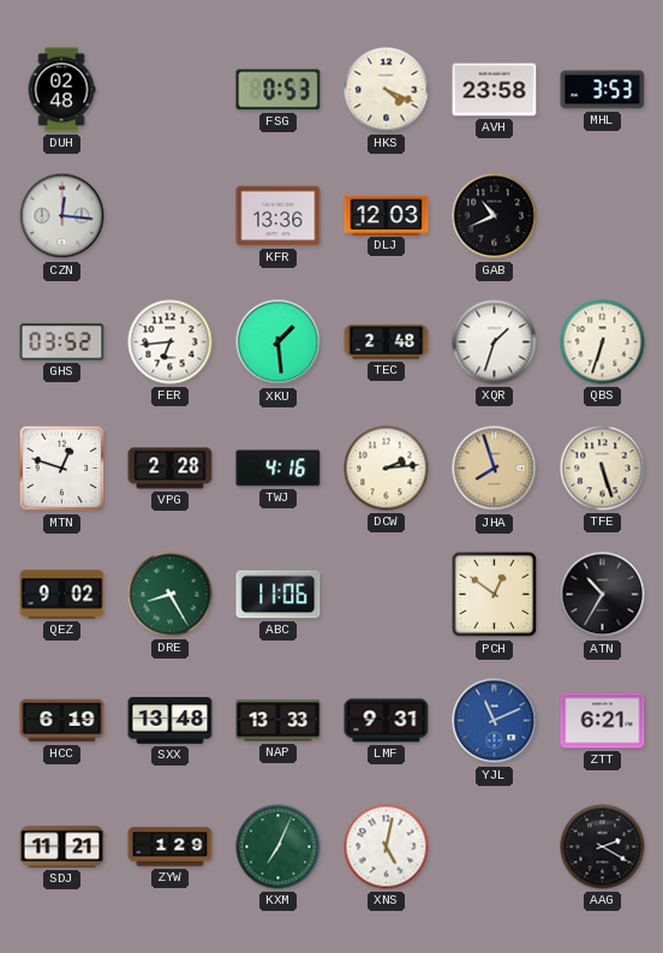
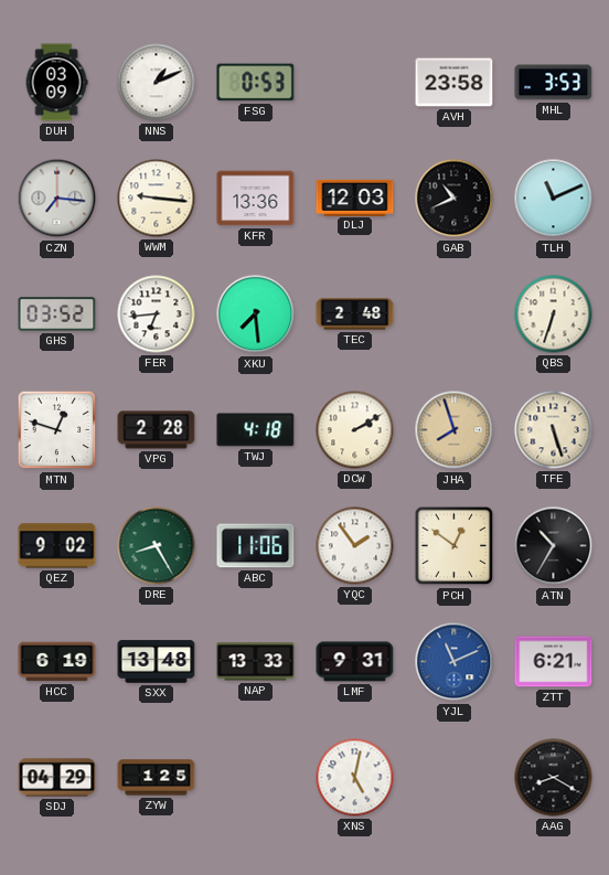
DUH: 02:48 -> 03:09 (56, 83)
NNS: none -> 1:11 (157, 83)
HKS: 4:19 -> none (387, 90)
CZN: 12:16 -> 7:16 (57, 199)
WWM: none -> 9:16 (157, 199)
TLH: none -> 11:11 (554, 199)
XKU: 1:29 -> 7:29 (256, 314)
XQR: 1:33 -> none (495, 343)
TWJ: 4:16 -> 4:18 (256, 430)
DCW: 2:14 -> 2:10 (355, 430)
YQC: none -> 1:54 (355, 546)
SDJ: 11:21 -> 04:29 (57, 778)
ZYW: 1:29 -> 1:25 (157, 778)
KXM: 7:04 -> none (279, 847)
AAG: 2:20 -> 8:20 (554, 778)
